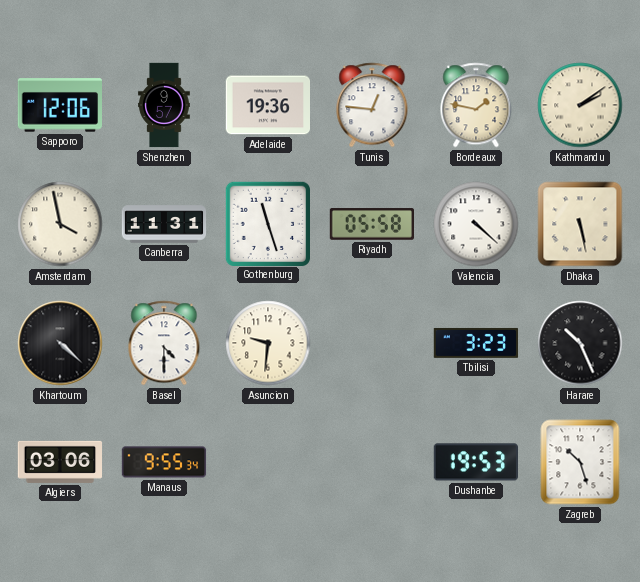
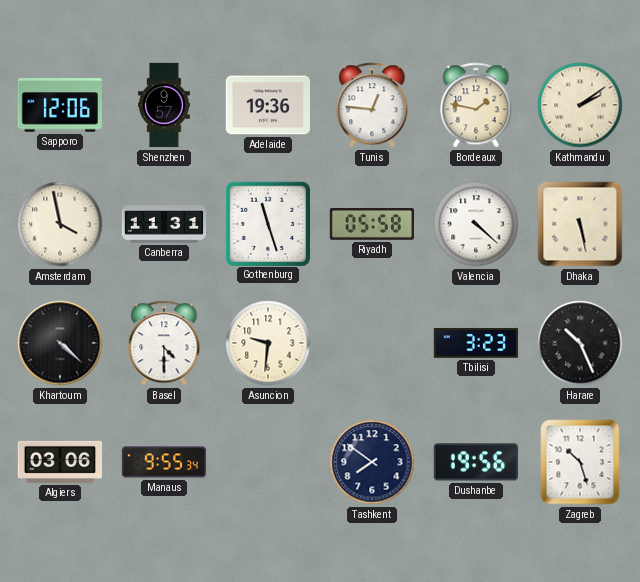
Tashkent: none -> 7:51 (372, 462)
Dushanbe: 19:53 -> 19:56 (475, 462)
